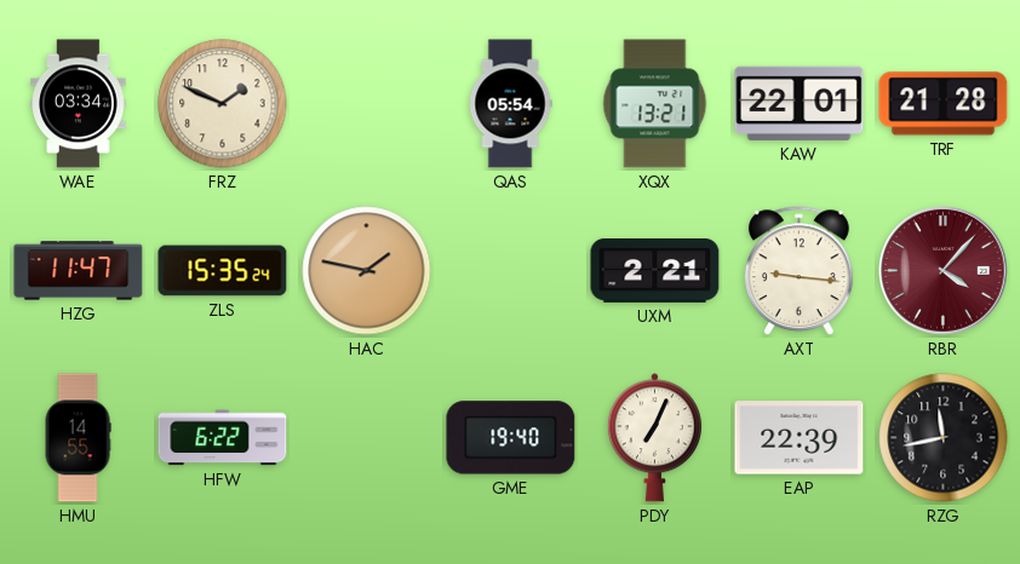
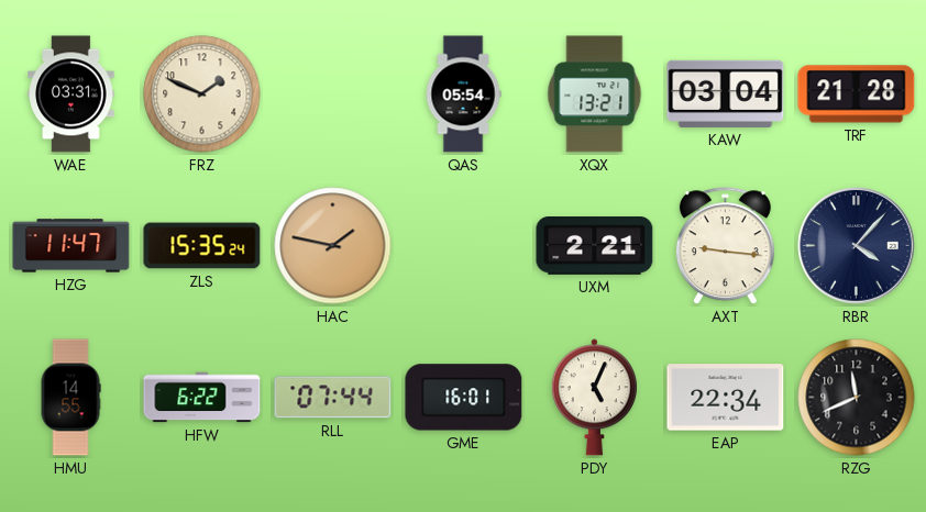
WAE: 03:34 -> 03:31 (71, 94)
KAW: 22:01 -> 03:04 (726, 93)
RBR dial: burgundy -> navy (857, 246)
RLL: none -> 07:44 (333, 398)
GME: 19:40 -> 16:01 (464, 398)
PDY: 7:04 -> 5:04 (594, 398)
EAP: 22:39 -> 22:34 (726, 398)
RZG: 11:43 -> 11:41 (857, 398)
